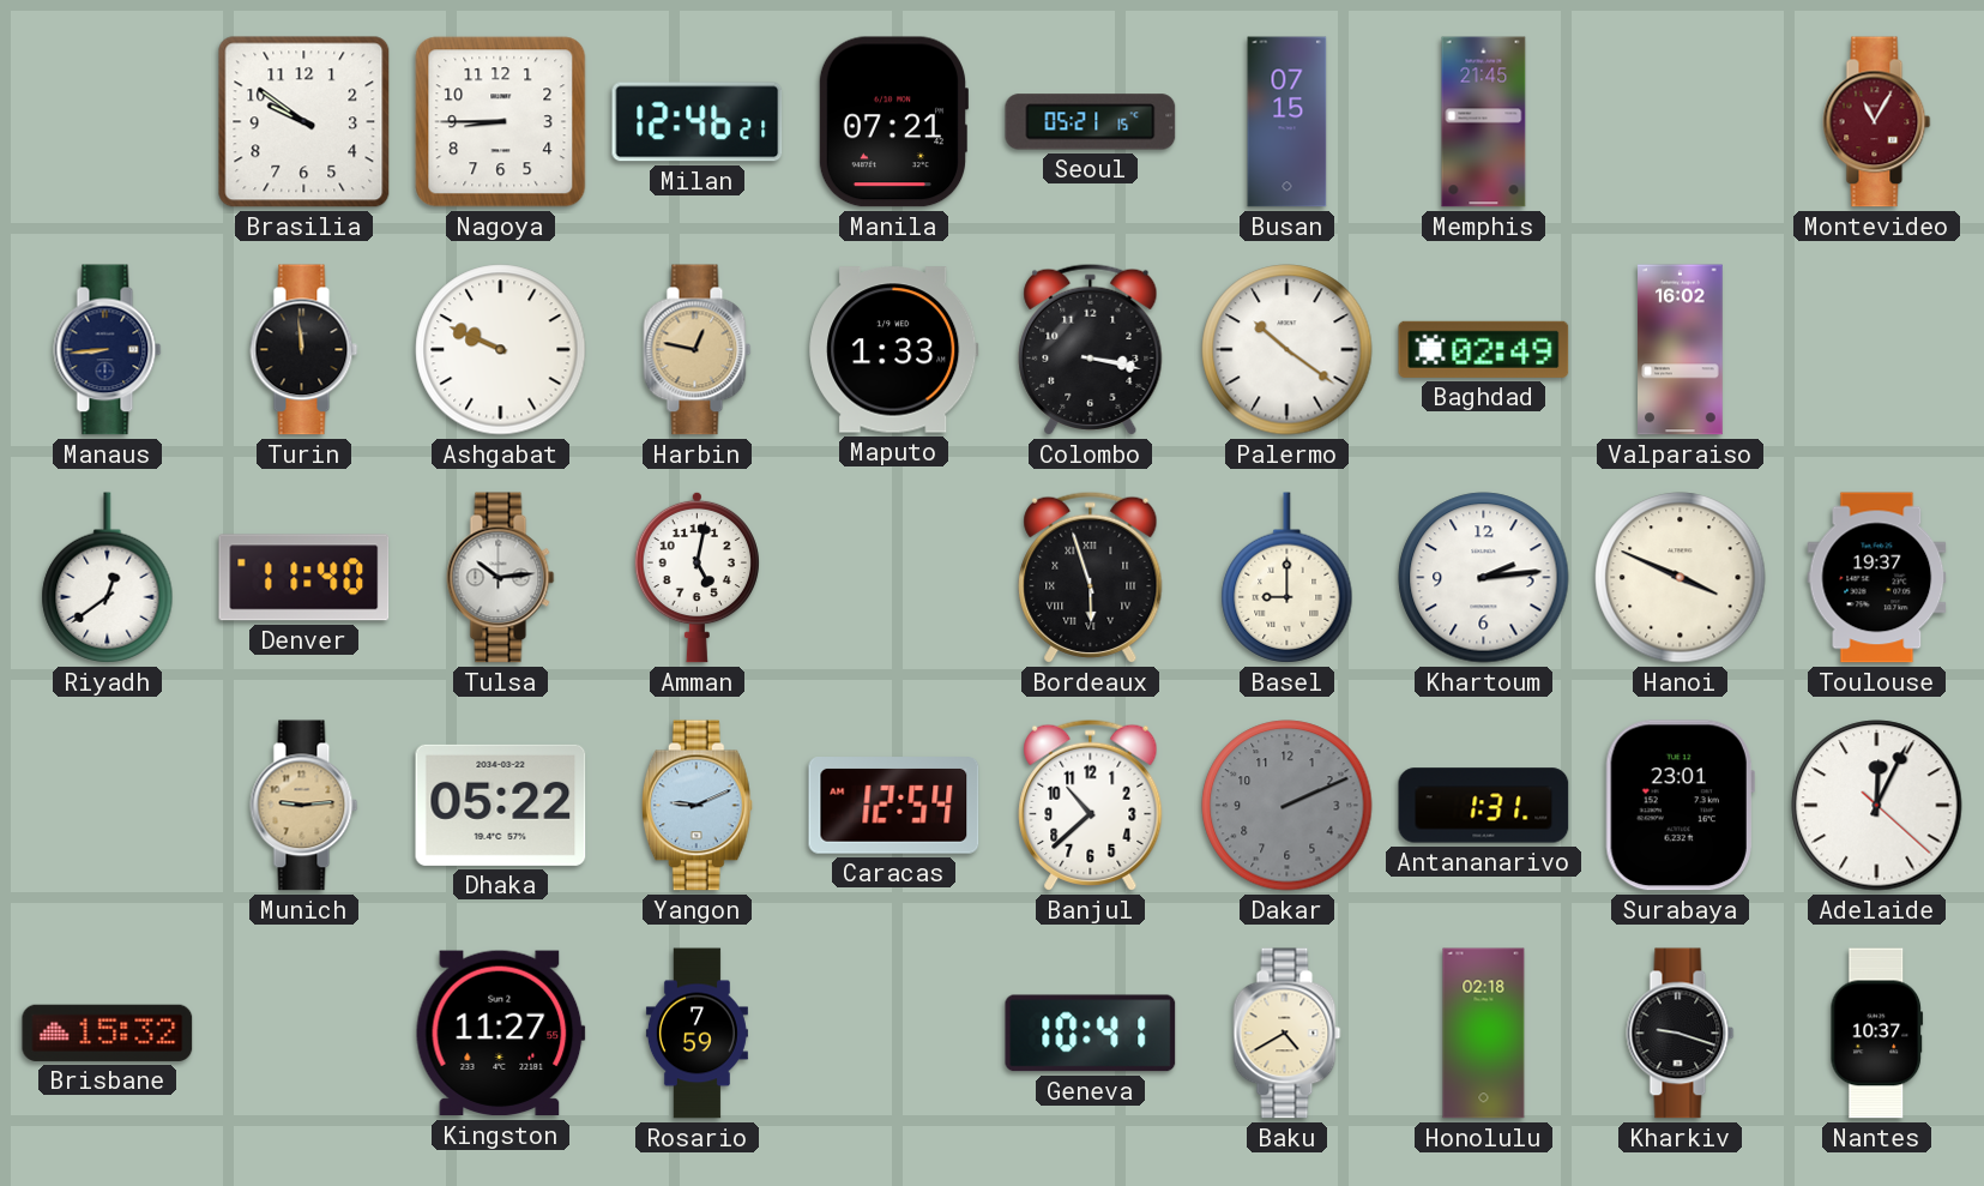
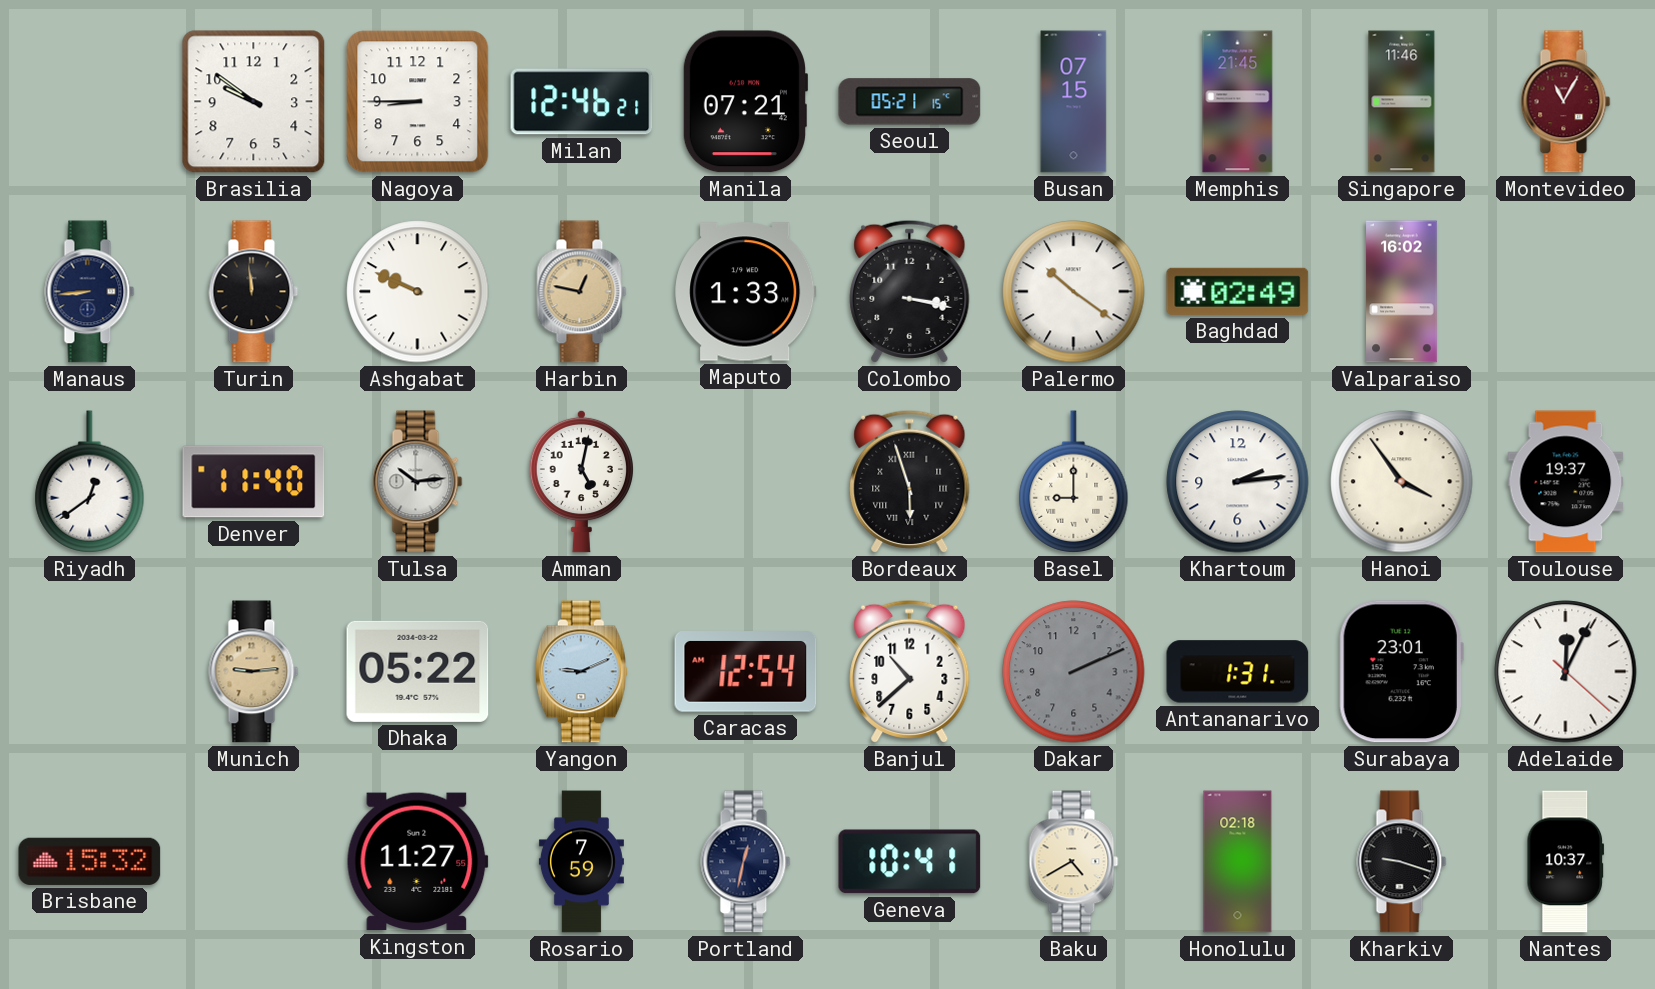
Singapore: none -> 11:46 (1402, 102)
Hanoi: 3:49 -> 3:54 (1402, 482)
Portland: none -> 12:32 (746, 862)
